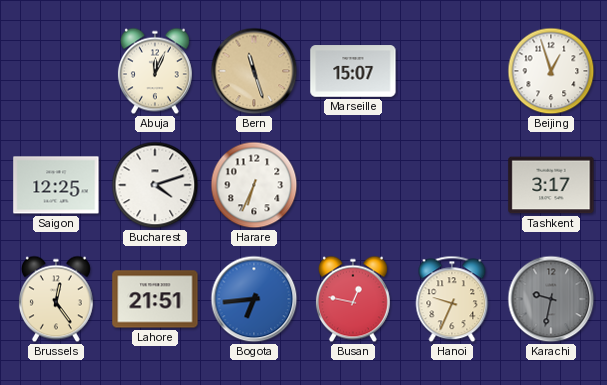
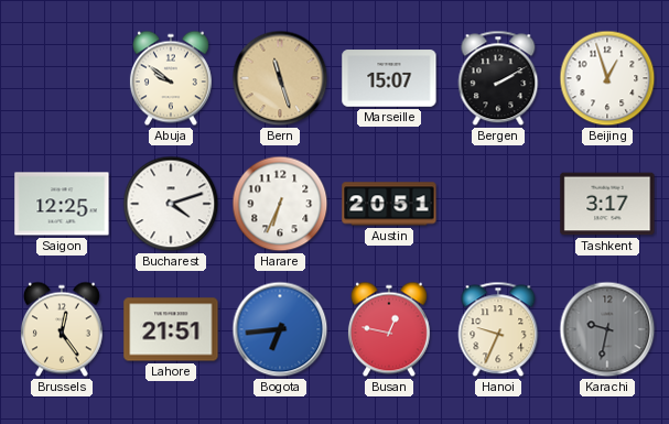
Abuja: 12:04 -> 9:51 (171, 78)
Bergen: none -> 2:10 (498, 78)
Austin: none -> 20:51 (389, 204)
